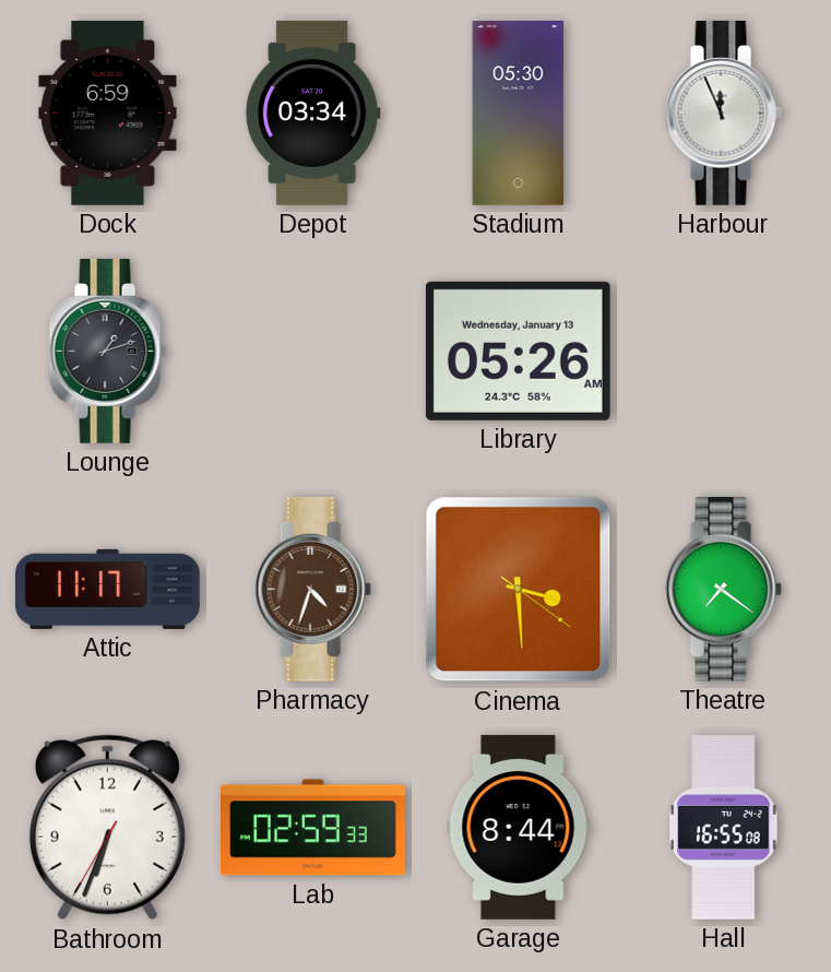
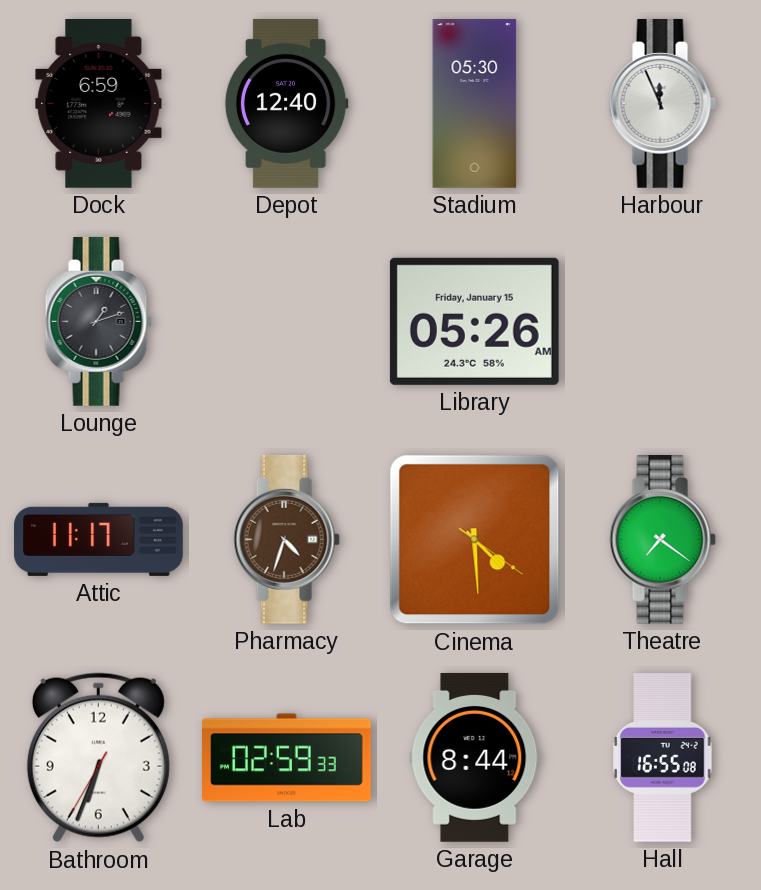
Depot: 03:34 -> 12:40 (286, 103)
Library date: Wednesday, January 13 -> Friday, January 15 (474, 321)
Cinema: 3:29 -> 4:29 (475, 540)
